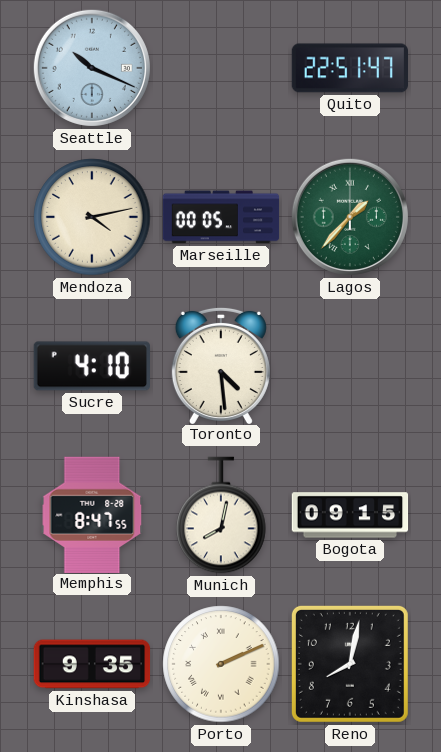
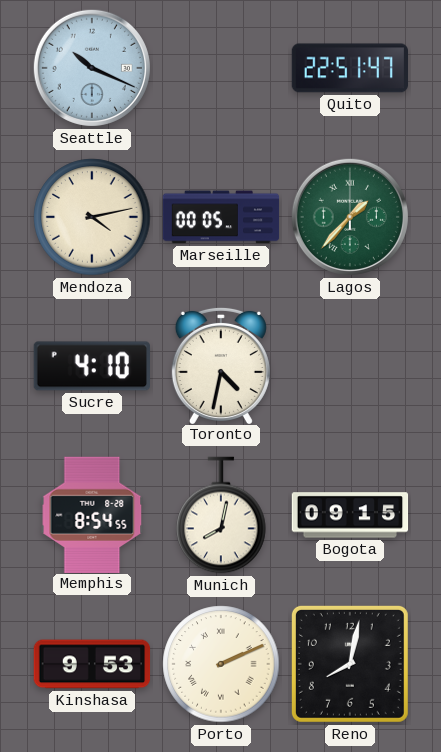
Toronto: 4:29 -> 4:32 (221, 365)
Memphis: 8:47 -> 8:54 (92, 514)
Kinshasa: 9:35 -> 9:53 (92, 664)
